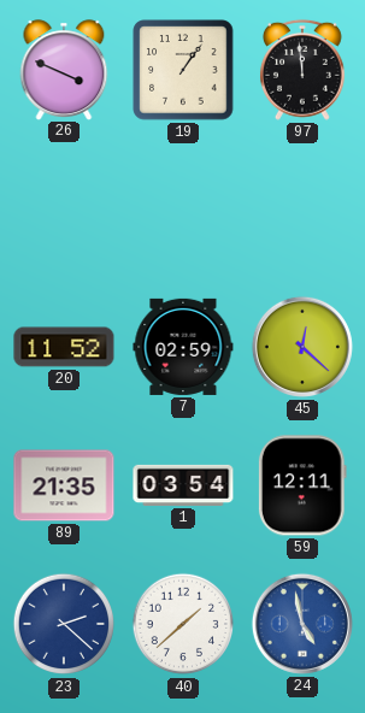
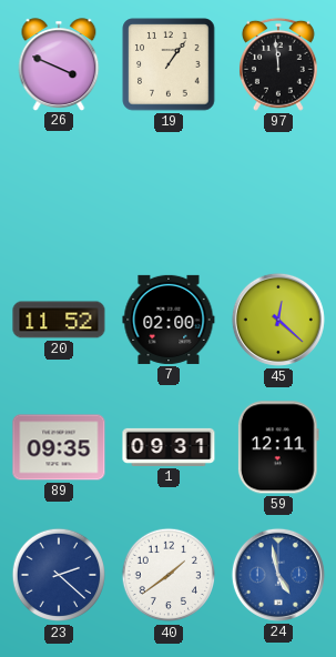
7: 02:59 -> 02:00 (169, 320)
89: 21:35 -> 09:35 (59, 447)
1: 03:54 -> 09:31 (169, 447)
40: 1:38 -> 1:39 (169, 575)
